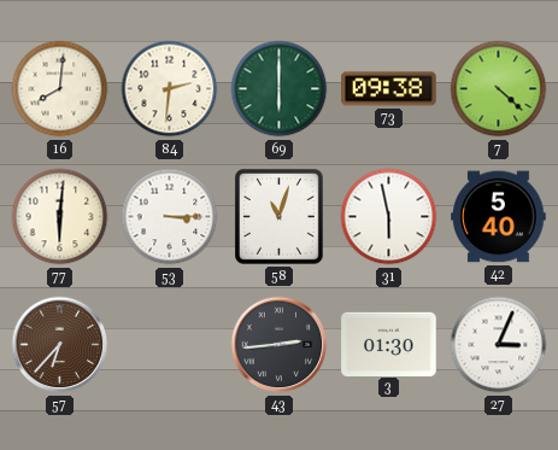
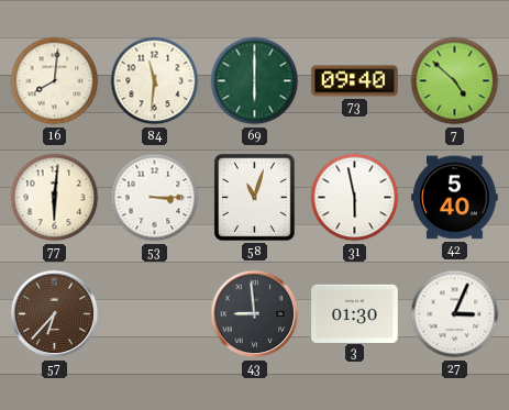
84: 2:31 -> 11:31 (155, 81)
73: 09:38 -> 09:40 (355, 81)
7: 4:22 -> 4:52 (455, 81)
43: 2:44 -> 8:59 (255, 314)
